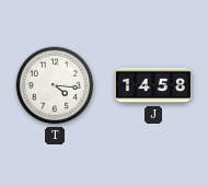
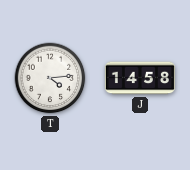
T: 4:16 -> 4:14 (50, 78)
